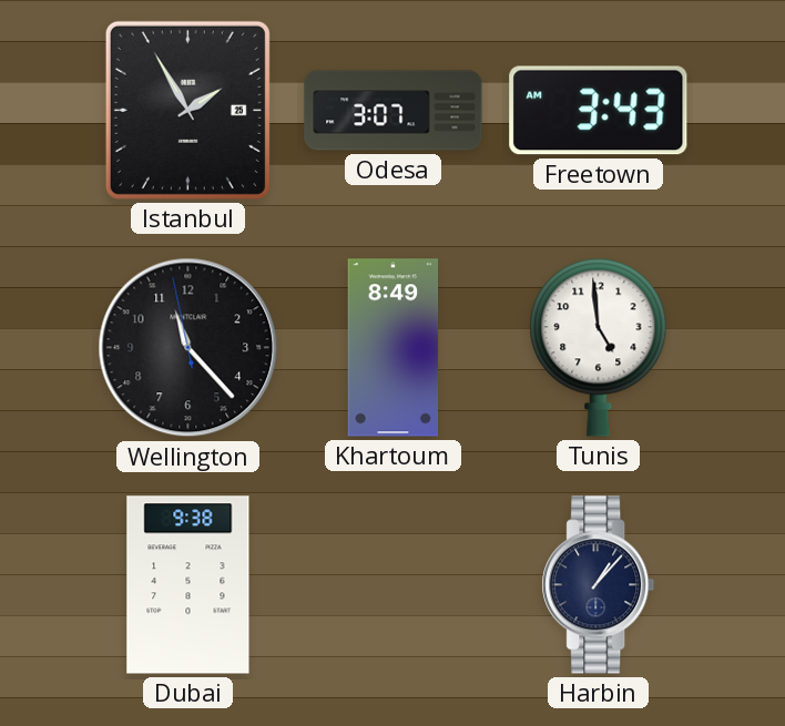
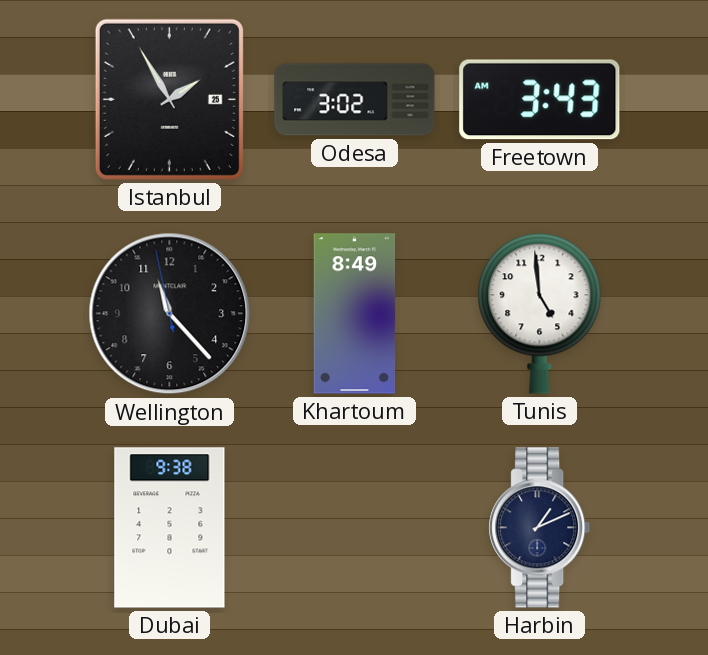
Odesa: 3:07 -> 3:02 (355, 100)
Harbin: 1:07 -> 1:11 (540, 528)
